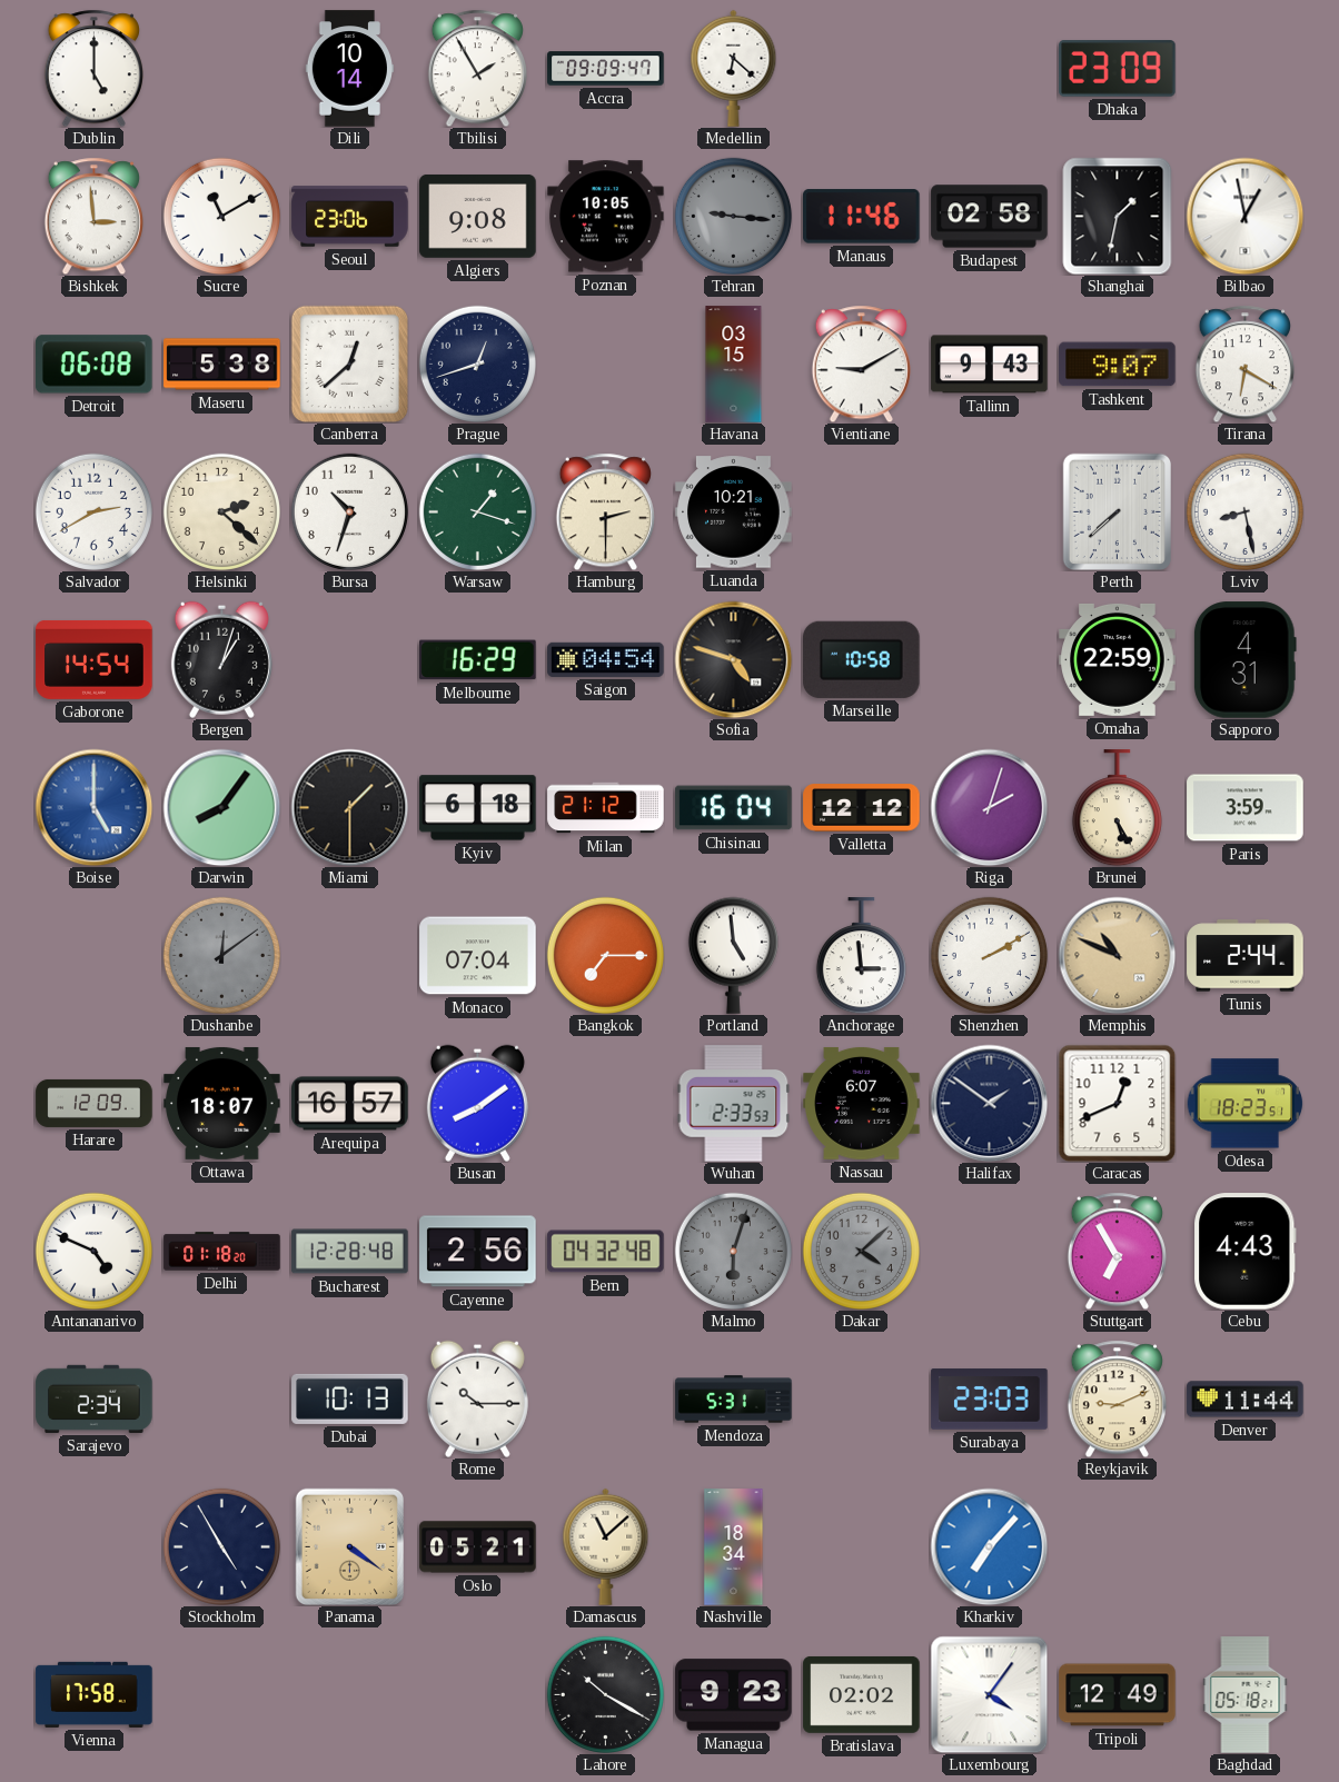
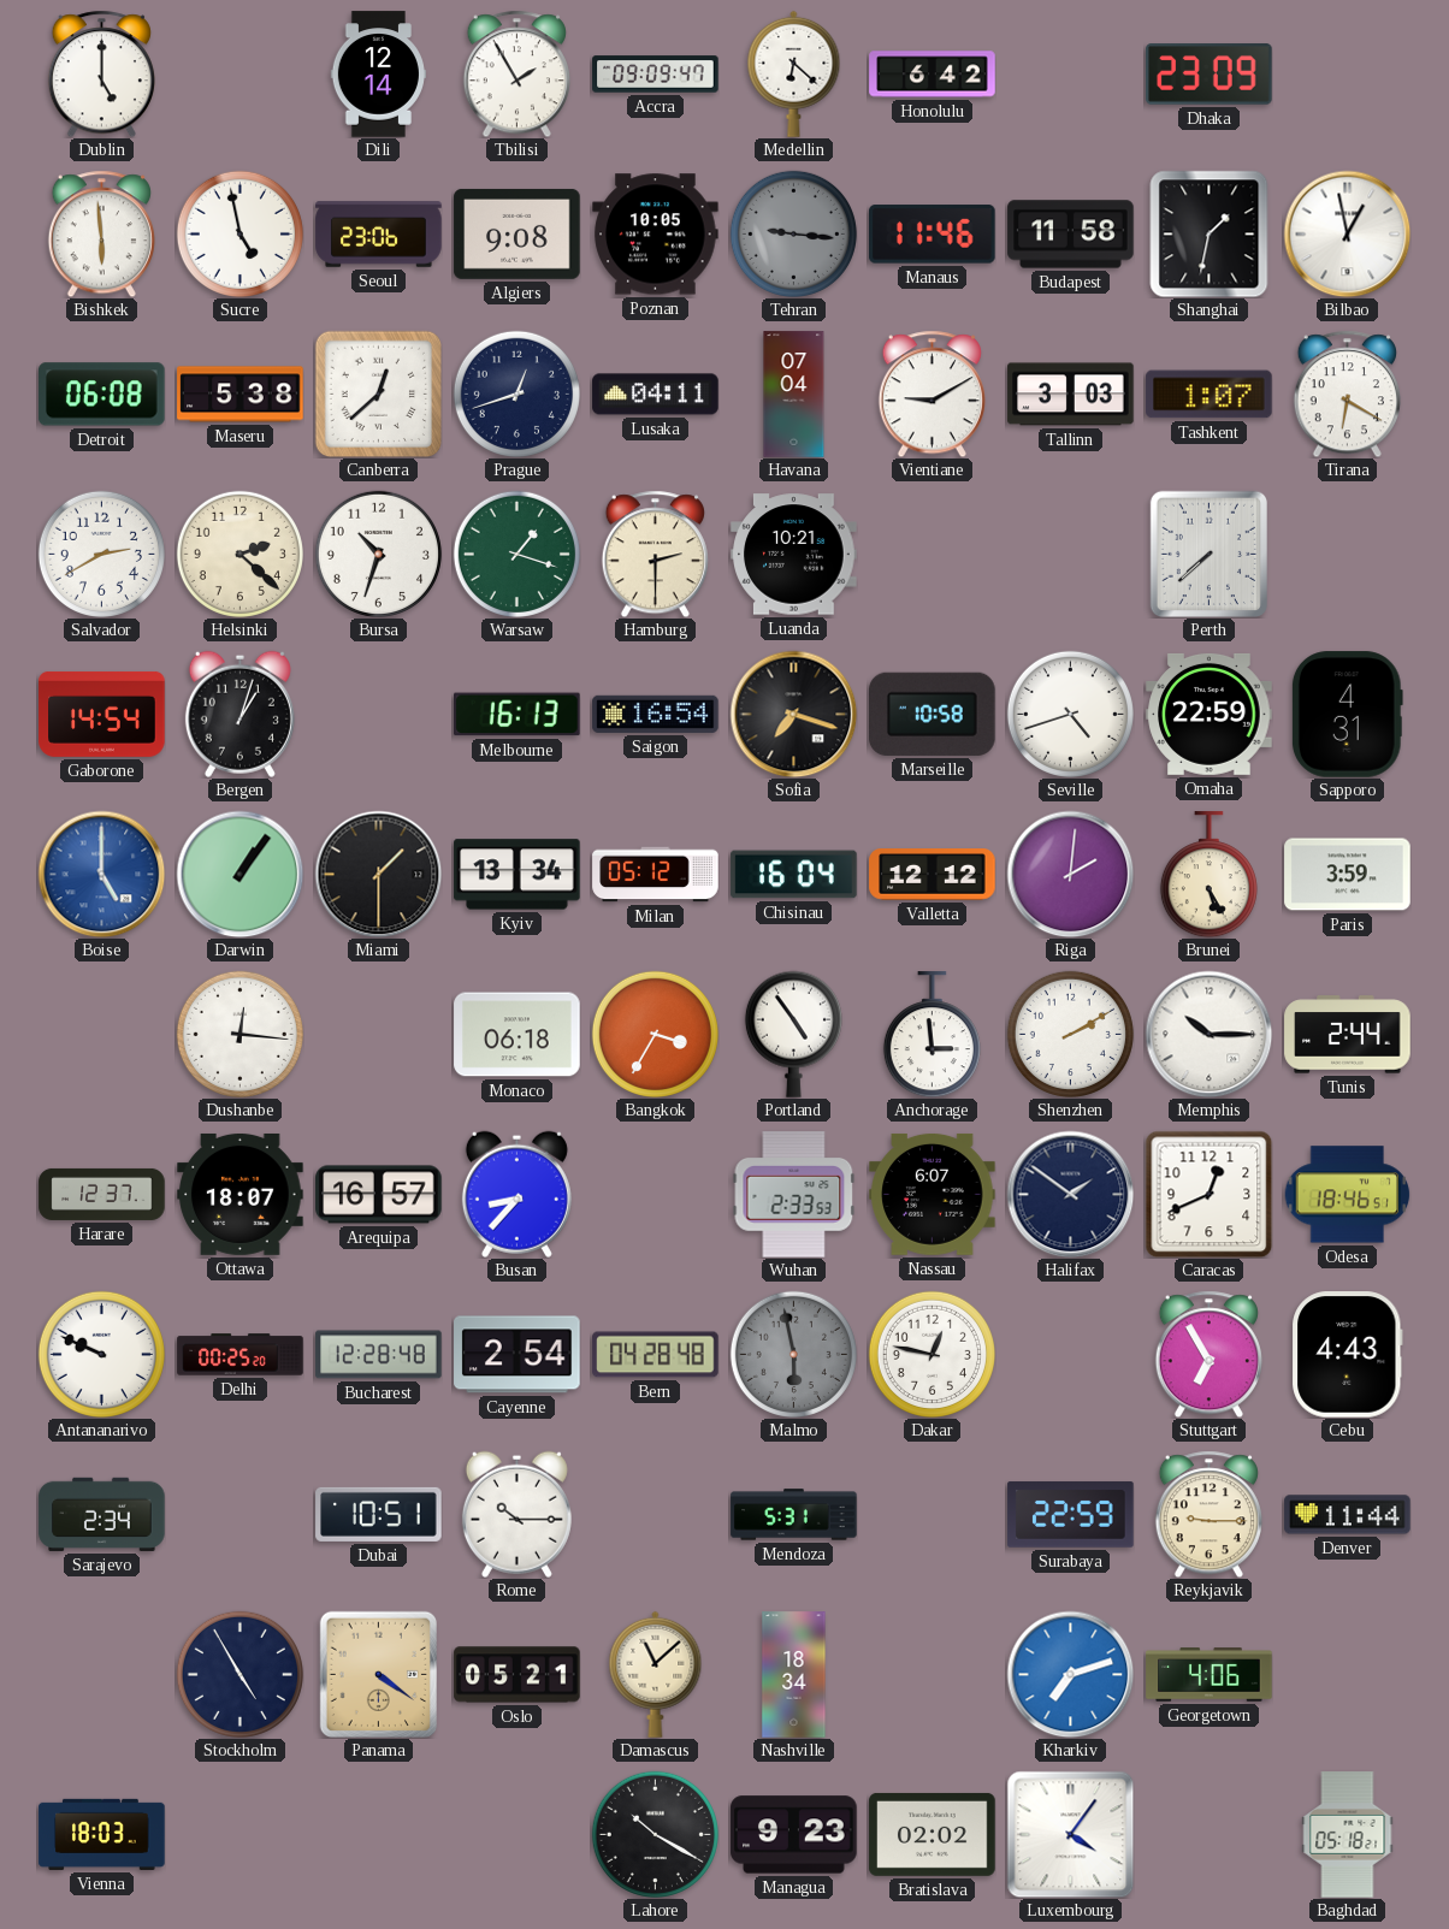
Dili: 10:14 -> 12:14 (378, 75)
Honolulu: none -> 6:42 (933, 75)
Bishkek: 2:59 -> 5:59 (101, 233)
Sucre: 11:10 -> 4:58 (239, 233)
Budapest: 02:58 -> 11:58 (1071, 235)
Lusaka: none -> 04:11 (656, 395)
Havana: 03:15 -> 07:04 (794, 395)
Tallinn: 9:43 -> 3:03 (1071, 395)
Tashkent: 9:07 -> 1:07 (1210, 395)
Lviv: 8:28 -> none (1244, 511)
Melbourne: 16:29 -> 16:13 (517, 715)
Saigon: 04:54 -> 16:54 (656, 714)
Sofia: 4:48 -> 7:18 (793, 714)
Seville: none -> 4:42 (1070, 714)
Darwin: 8:06 -> 1:06 (239, 874)
Kyiv: 6:18 -> 13:34 (517, 875)
Milan: 21:12 -> 05:12 (656, 875)
Riga: 2:03 -> 2:01 (1070, 874)
Dushanbe: 12:09 -> 12:16 (239, 1034)
Dushanbe dial: grey -> white (239, 1034)
Monaco: 07:04 -> 06:18 (517, 1035)
Bangkok: 7:15 -> 3:35 (655, 1034)
Portland: 4:59 -> 4:54 (793, 1034)
Memphis: 10:49 -> 10:15 (1208, 1034)
Memphis dial: champagne -> white (1208, 1034)
Harare: 12:09 -> 12:37 (102, 1194)
Busan: 8:09 -> 8:37 (516, 1194)
Odesa: 18:23 -> 18:46 (1347, 1195)
Antananarivo: 4:49 -> 9:49 (101, 1354)
Delhi: 01:18 -> 00:25 (241, 1355)
Cayenne: 2:56 -> 2:54 (517, 1355)
Bern: 04:32 -> 04:28 (656, 1355)
Malmo: 6:03 -> 5:58 (793, 1354)
Dakar: 4:08 -> 12:47 (931, 1354)
Dakar dial: grey -> white (931, 1354)
Dubai: 10:13 -> 10:51 (379, 1514)
Surabaya: 23:03 -> 22:59 (1071, 1515)
Reykjavik: 9:11 -> 9:15 (1208, 1514)
Kharkiv: 7:07 -> 7:12 (1070, 1674)
Georgetown: none -> 4:06 (1210, 1675)
Vienna: 17:58 -> 18:03 (102, 1834)
Tripoli: 12:49 -> none (1118, 1695)
